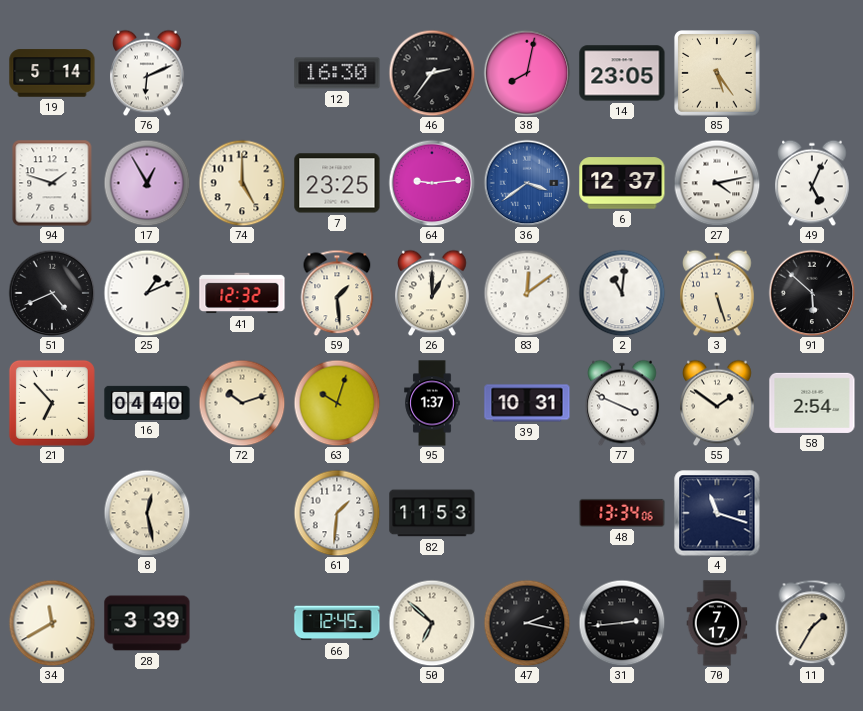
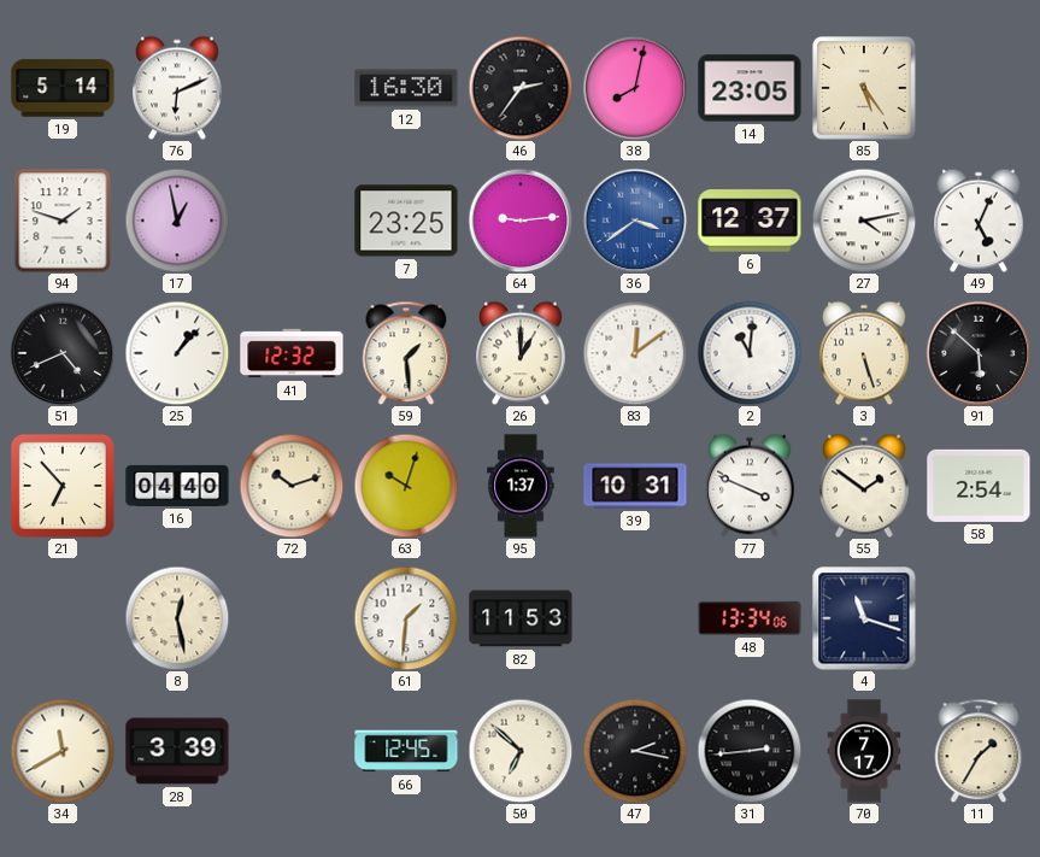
17: 12:55 -> 12:58 (177, 221)
74: 5:00 -> none (242, 183)
25: 1:11 -> 1:07 (177, 353)
